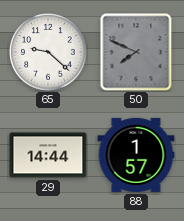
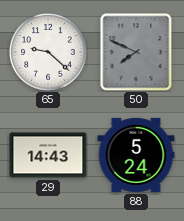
29: 14:44 -> 14:43 (48, 155)
88: 1:57 -> 5:24 (136, 155)
